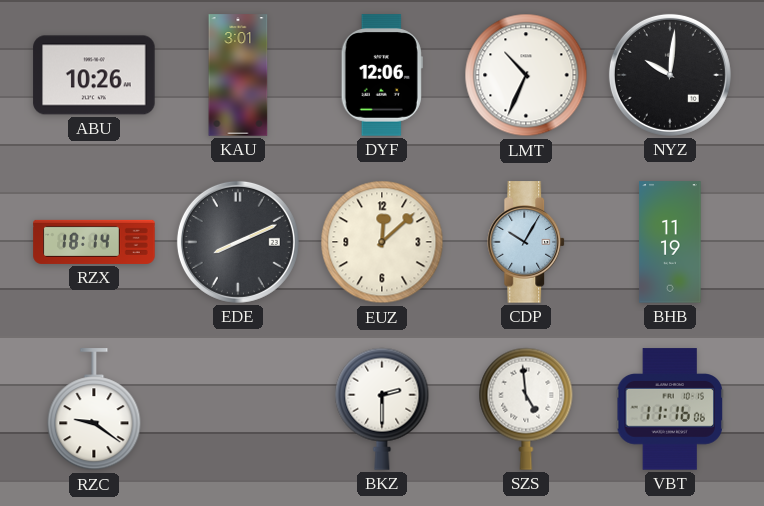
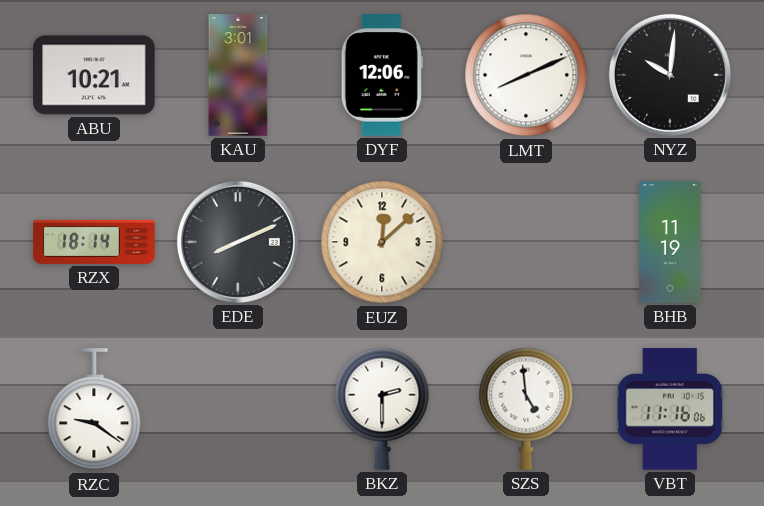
ABU: 10:26 -> 10:21 (94, 75)
LMT: 10:34 -> 8:11 (526, 75)
CDP: 10:05 -> none (527, 242)
